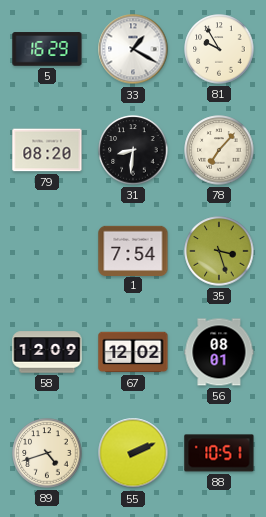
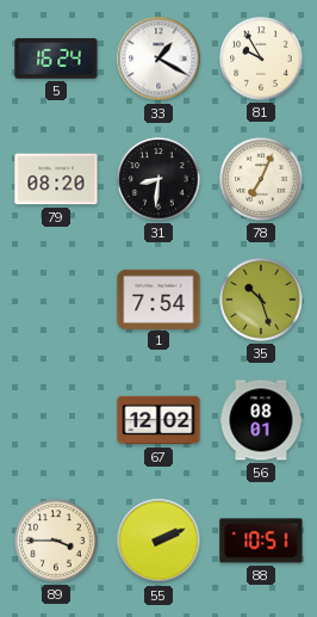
5: 16:29 -> 16:24 (56, 58)
78: 7:07 -> 7:04 (261, 179)
35: 3:27 -> 10:27 (261, 300)
58: 12:09 -> none (47, 352)
89: 4:42 -> 3:45 (56, 541)
